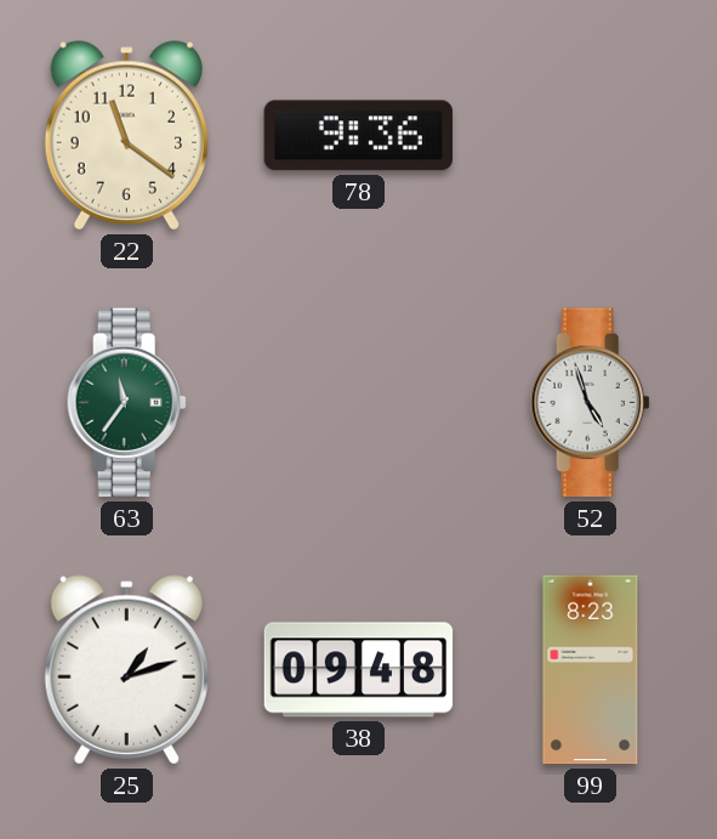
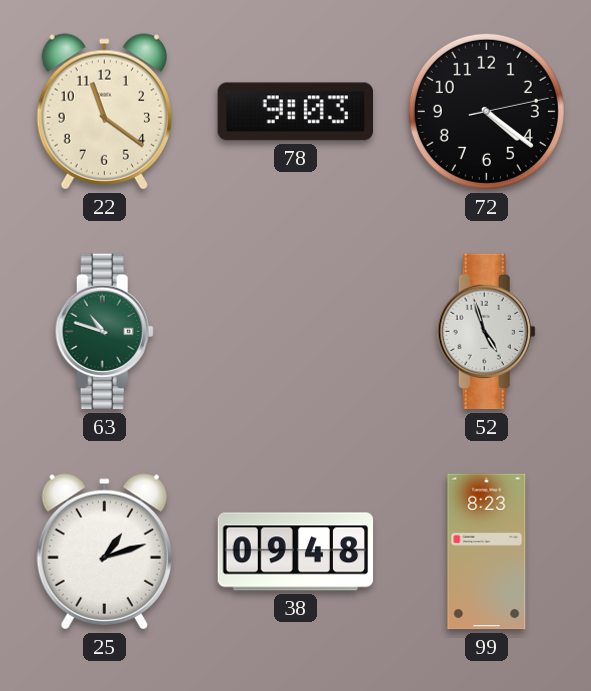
78: 9:36 -> 9:03 (295, 112)
72: none -> 4:21 (486, 111)
63: 11:36 -> 10:48 (104, 332)
